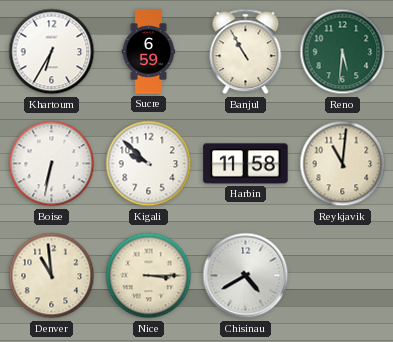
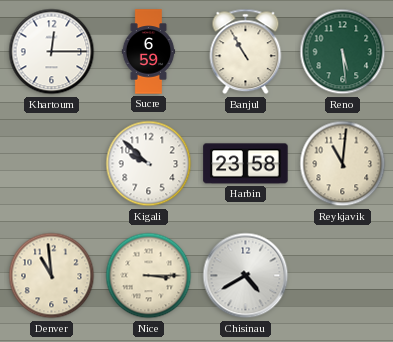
Khartoum: 6:35 -> 12:15 (52, 52)
Reno: 5:31 -> 5:29 (343, 52)
Boise: 6:32 -> none (52, 164)
Harbin: 11:58 -> 23:58 (246, 164)
